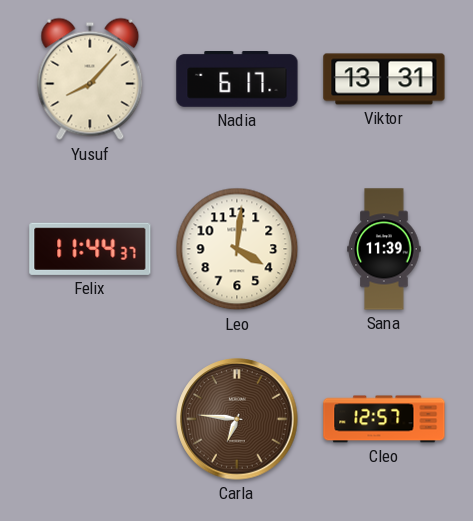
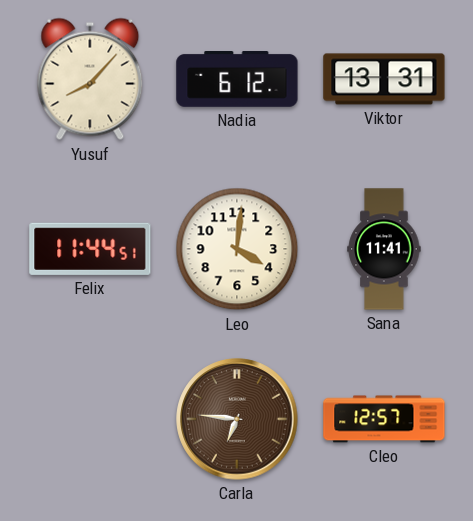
Nadia: 6:17 -> 6:12 (237, 80)
Felix: 11:44:37 -> 11:44:51 (90, 249)
Sana: 11:39 -> 11:41 (384, 249)
